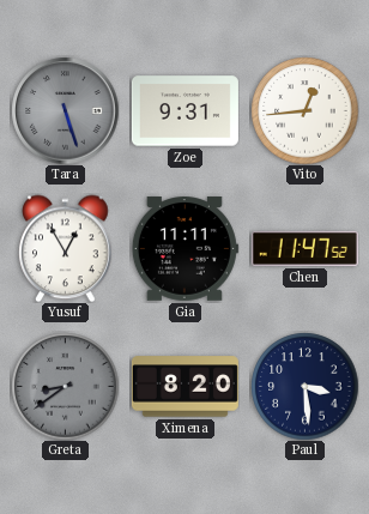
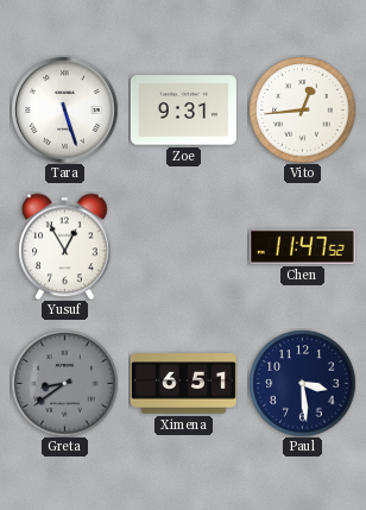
Tara dial: grey -> white (64, 109)
Gia: 11:11 -> none (184, 249)
Ximena: 8:20 -> 6:51 (183, 384)
